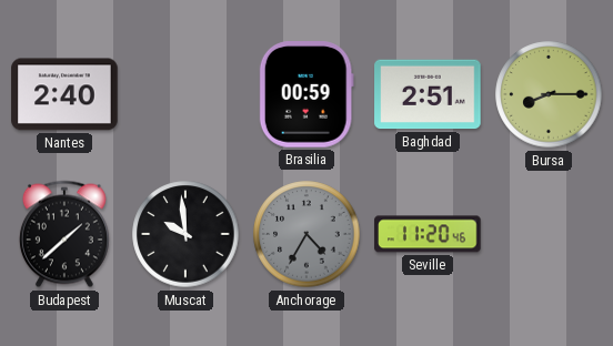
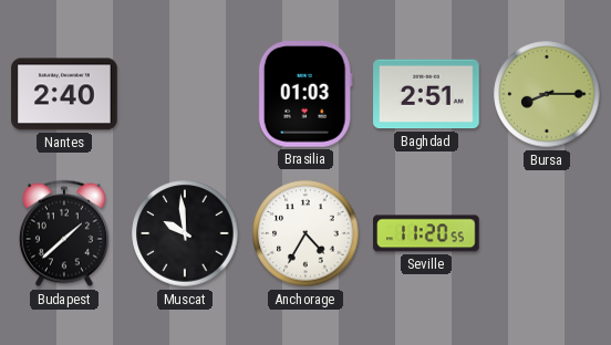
Brasilia: 00:59 -> 01:03 (305, 94)
Anchorage dial: grey -> white (305, 233)
Seville: 11:20:46 -> 11:20:55 (426, 233)
